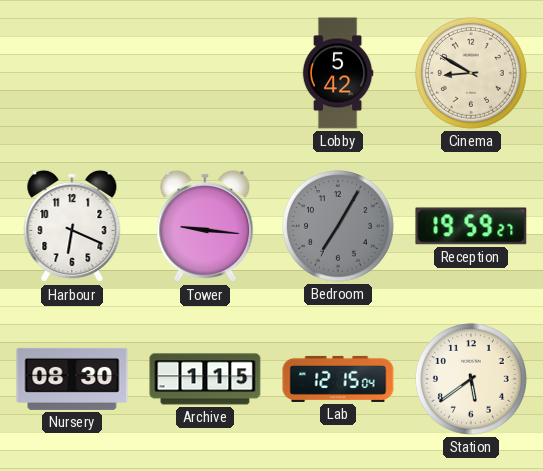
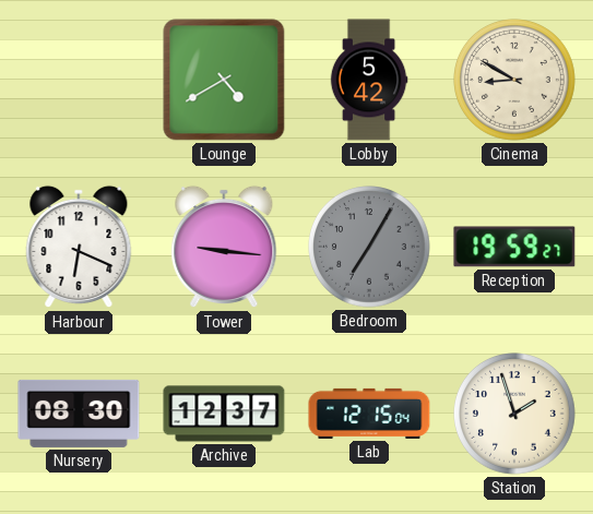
Lounge: none -> 4:40 (224, 80)
Archive: 1:15 -> 12:37 (224, 414)
Station: 5:39 -> 1:57 (515, 415)
